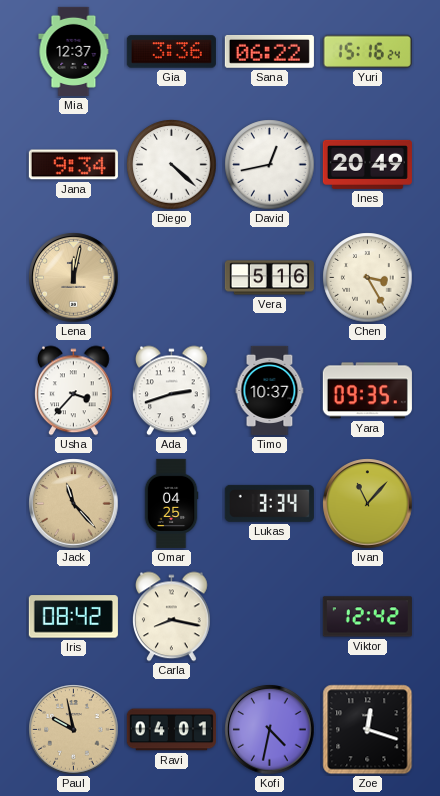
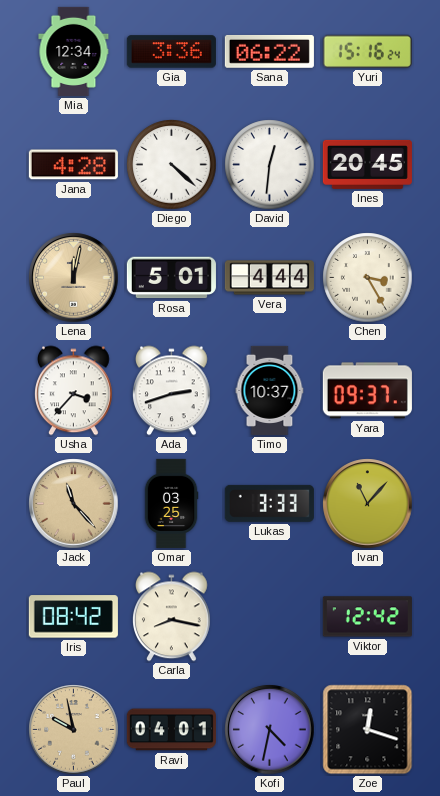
Mia: 12:37 -> 12:34 (74, 51)
Jana: 9:34 -> 4:28 (73, 165)
David: 12:43 -> 12:31 (270, 165)
Ines: 20:49 -> 20:45 (367, 164)
Rosa: none -> 5:01 (171, 278)
Vera: 5:16 -> 4:44 (269, 278)
Yara: 09:35 -> 09:37 (367, 391)
Omar: 04:25 -> 03:25 (171, 503)
Lukas: 3:34 -> 3:33 (269, 503)
